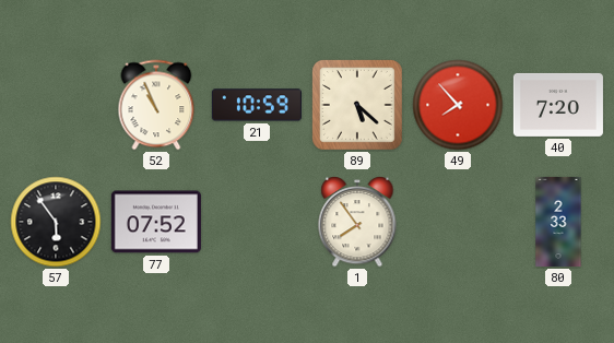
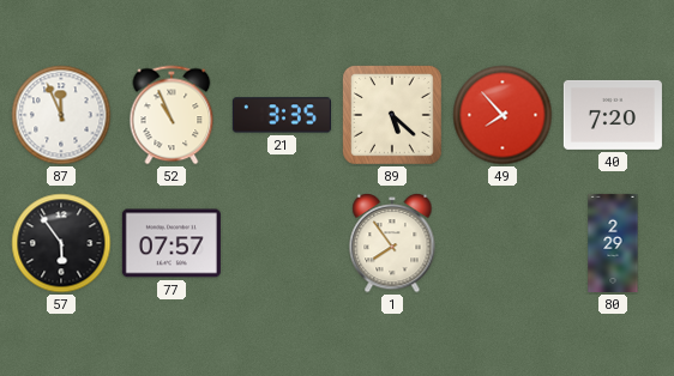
87: none -> 11:56 (61, 115)
21: 10:59 -> 3:35 (282, 115)
77: 07:52 -> 07:57 (171, 243)
80: 2:33 -> 2:29 (613, 243)
